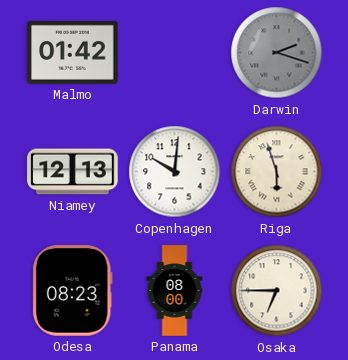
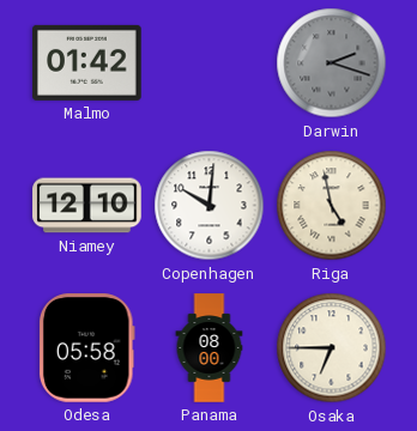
Niamey: 12:13 -> 12:10 (87, 206)
Riga: 5:57 -> 4:58 (332, 206)
Odesa: 08:23 -> 05:58 (86, 348)
